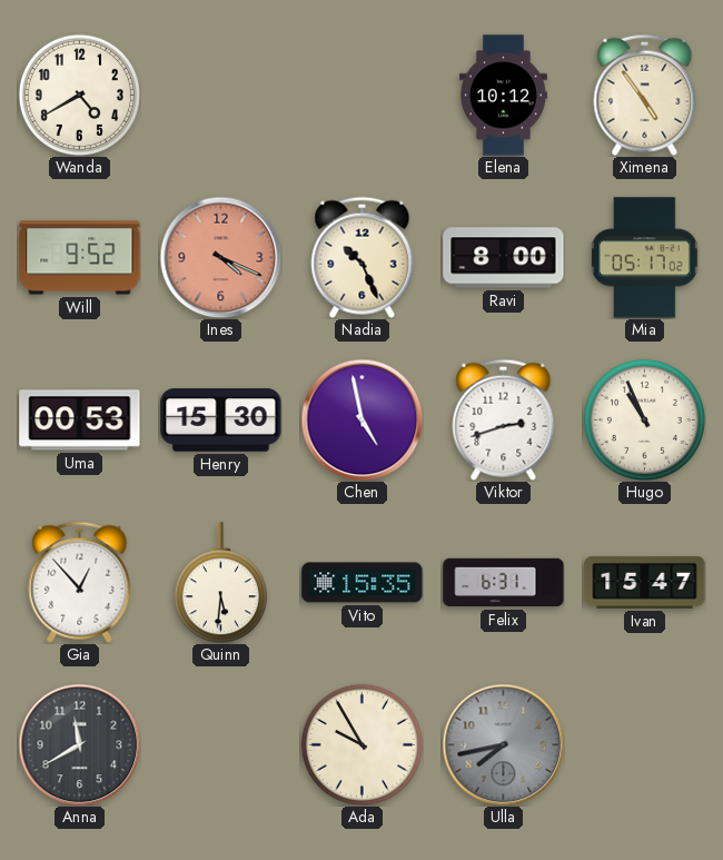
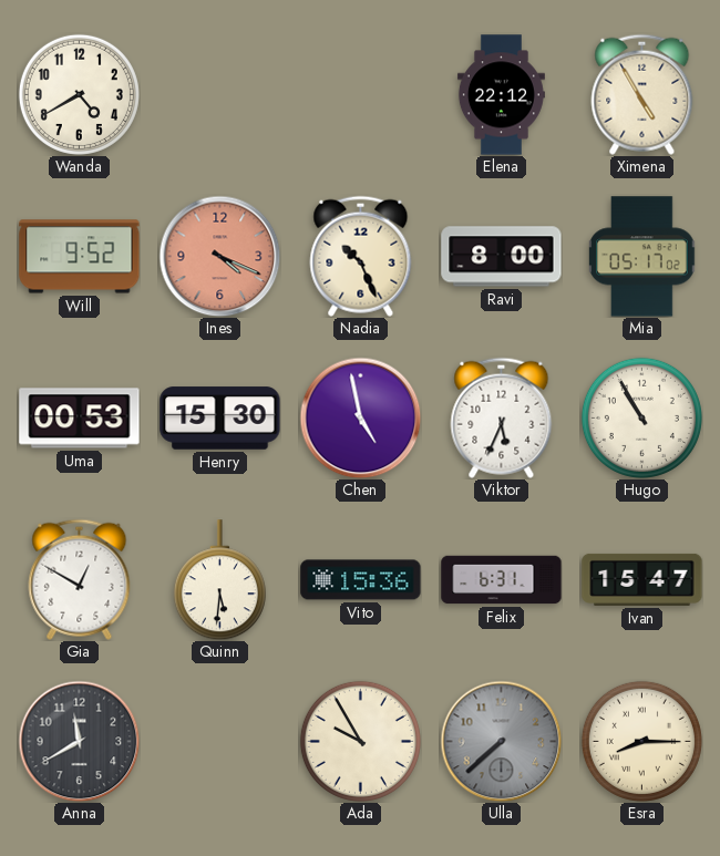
Elena: 10:12 -> 22:12 (501, 95)
Ximena: 4:54 -> 4:55 (642, 94)
Viktor: 2:42 -> 5:34 (502, 417)
Hugo: 10:56 -> 10:55 (641, 417)
Gia: 12:53 -> 12:50 (80, 579)
Vito: 15:35 -> 15:36 (361, 580)
Ulla: 7:43 -> 7:38 (501, 741)
Esra: none -> 8:15 (641, 741)
